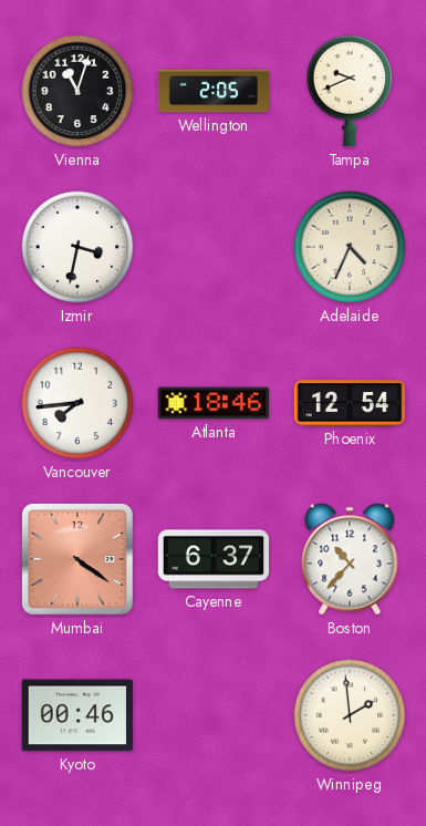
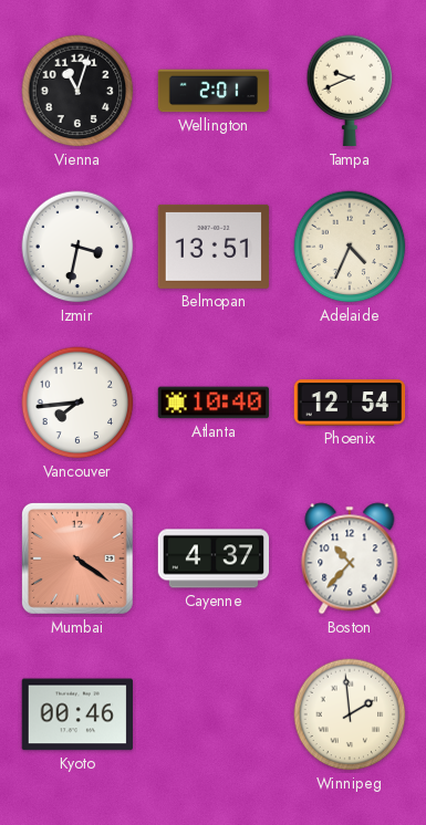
Wellington: 2:05 -> 2:01 (214, 91)
Belmopan: none -> 13:51 (212, 247)
Atlanta: 18:46 -> 10:40 (212, 403)
Cayenne: 6:37 -> 4:37 (212, 558)
